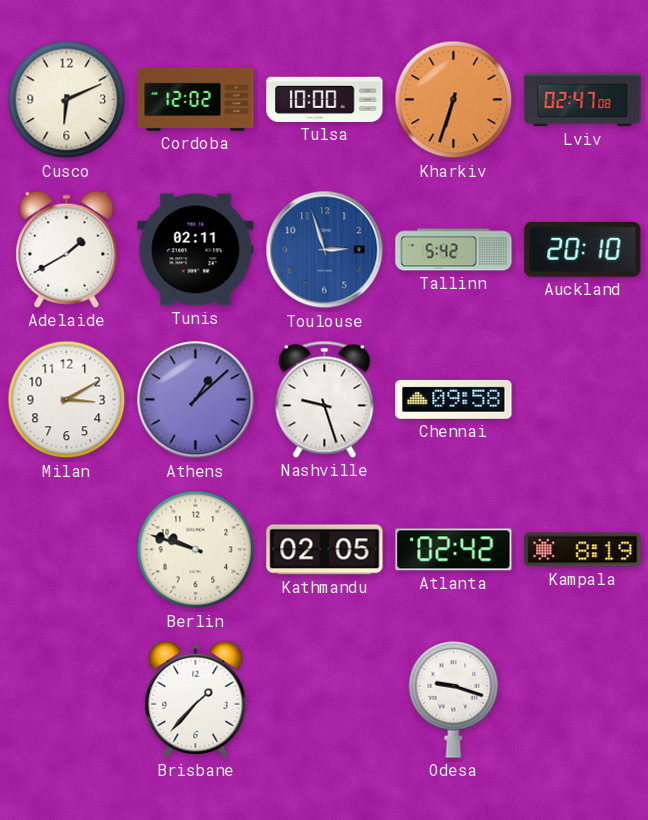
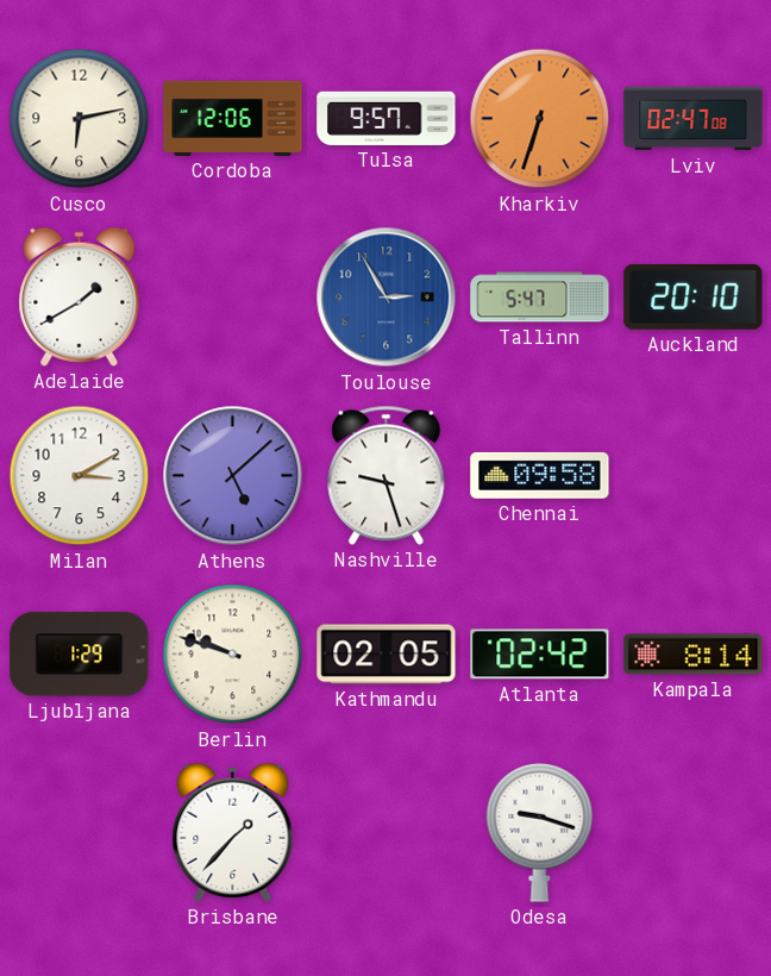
Cusco: 6:11 -> 6:13 (80, 119)
Cordoba: 12:02 -> 12:06 (233, 118)
Tulsa: 10:00 -> 9:57 (387, 118)
Tunis: 02:11 -> none (196, 250)
Toulouse: 2:57 -> 2:55 (387, 298)
Tallinn: 5:42 -> 5:47 (540, 298)
Athens: 1:08 -> 5:08 (233, 476)
Ljubljana: none -> 1:29 (80, 655)
Kampala: 8:19 -> 8:14 (694, 655)
